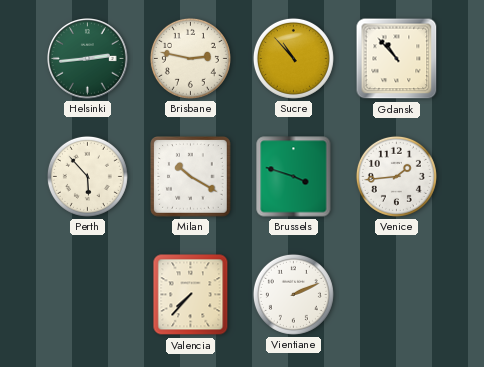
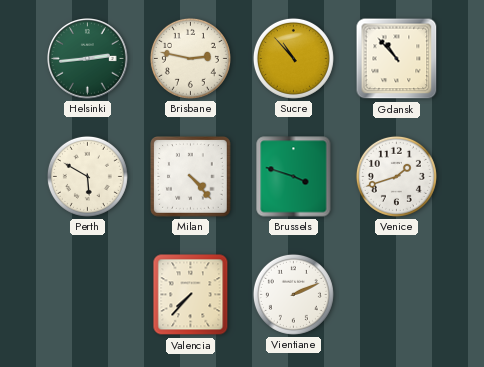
Perth: 5:53 -> 5:50 (87, 176)
Milan: 10:20 -> 4:23 (191, 177)
Venice: 1:44 -> 1:42 (396, 176)
